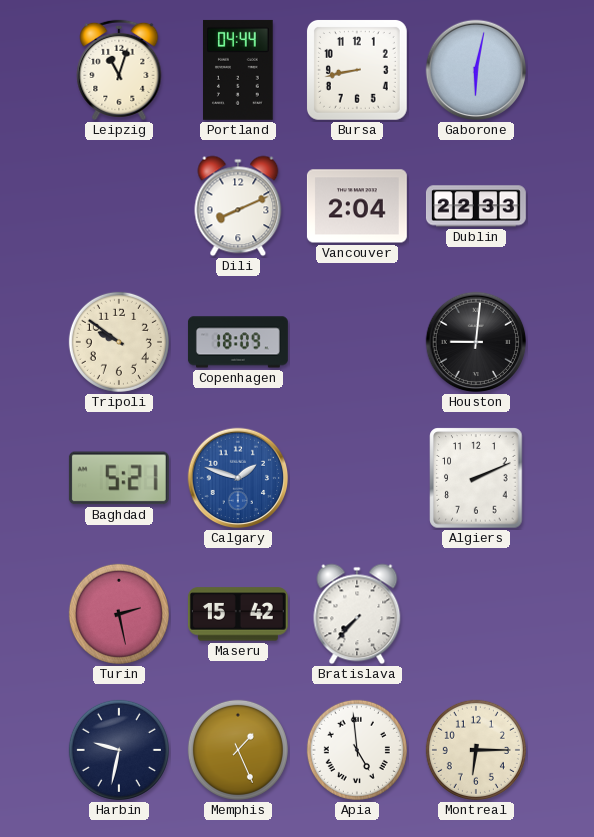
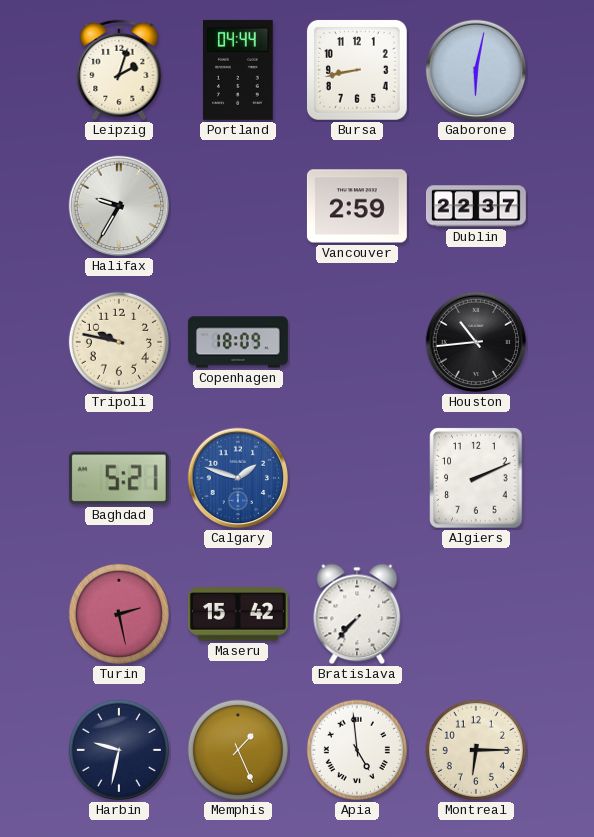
Leipzig: 11:03 -> 2:03 (119, 70)
Halifax: none -> 9:35 (119, 206)
Dili: 8:11 -> none (238, 206)
Vancouver: 2:04 -> 2:59 (357, 206)
Dublin: 22:33 -> 22:37 (476, 206)
Tripoli: 9:51 -> 9:47 (119, 342)
Houston: 9:01 -> 10:44 (476, 342)
